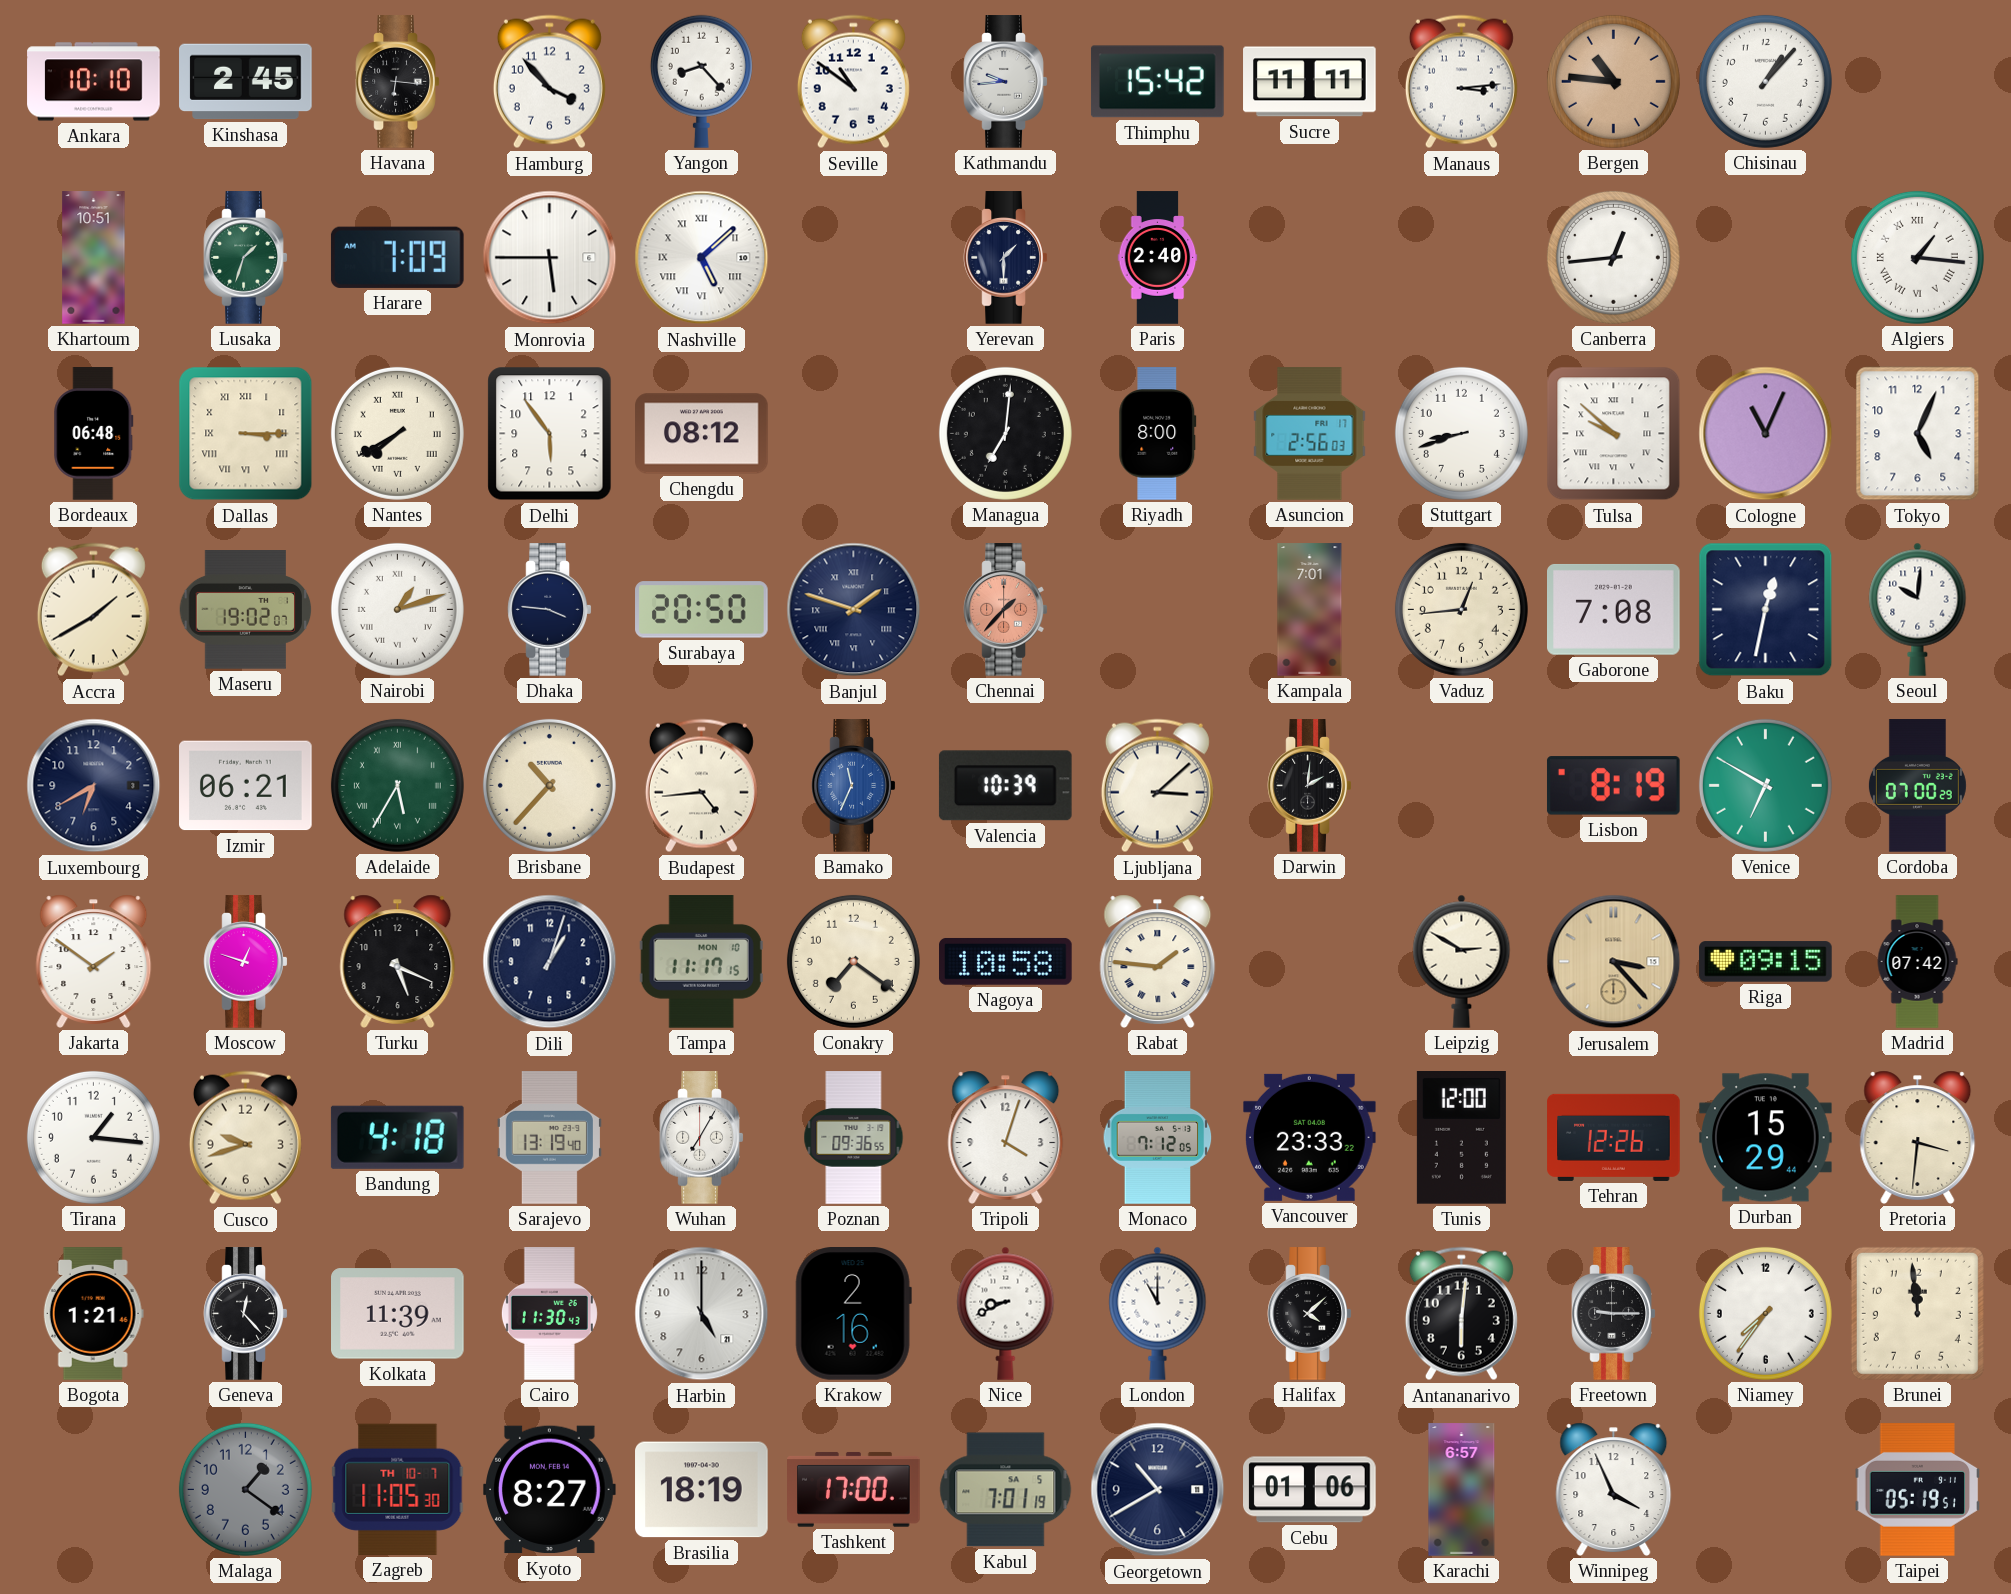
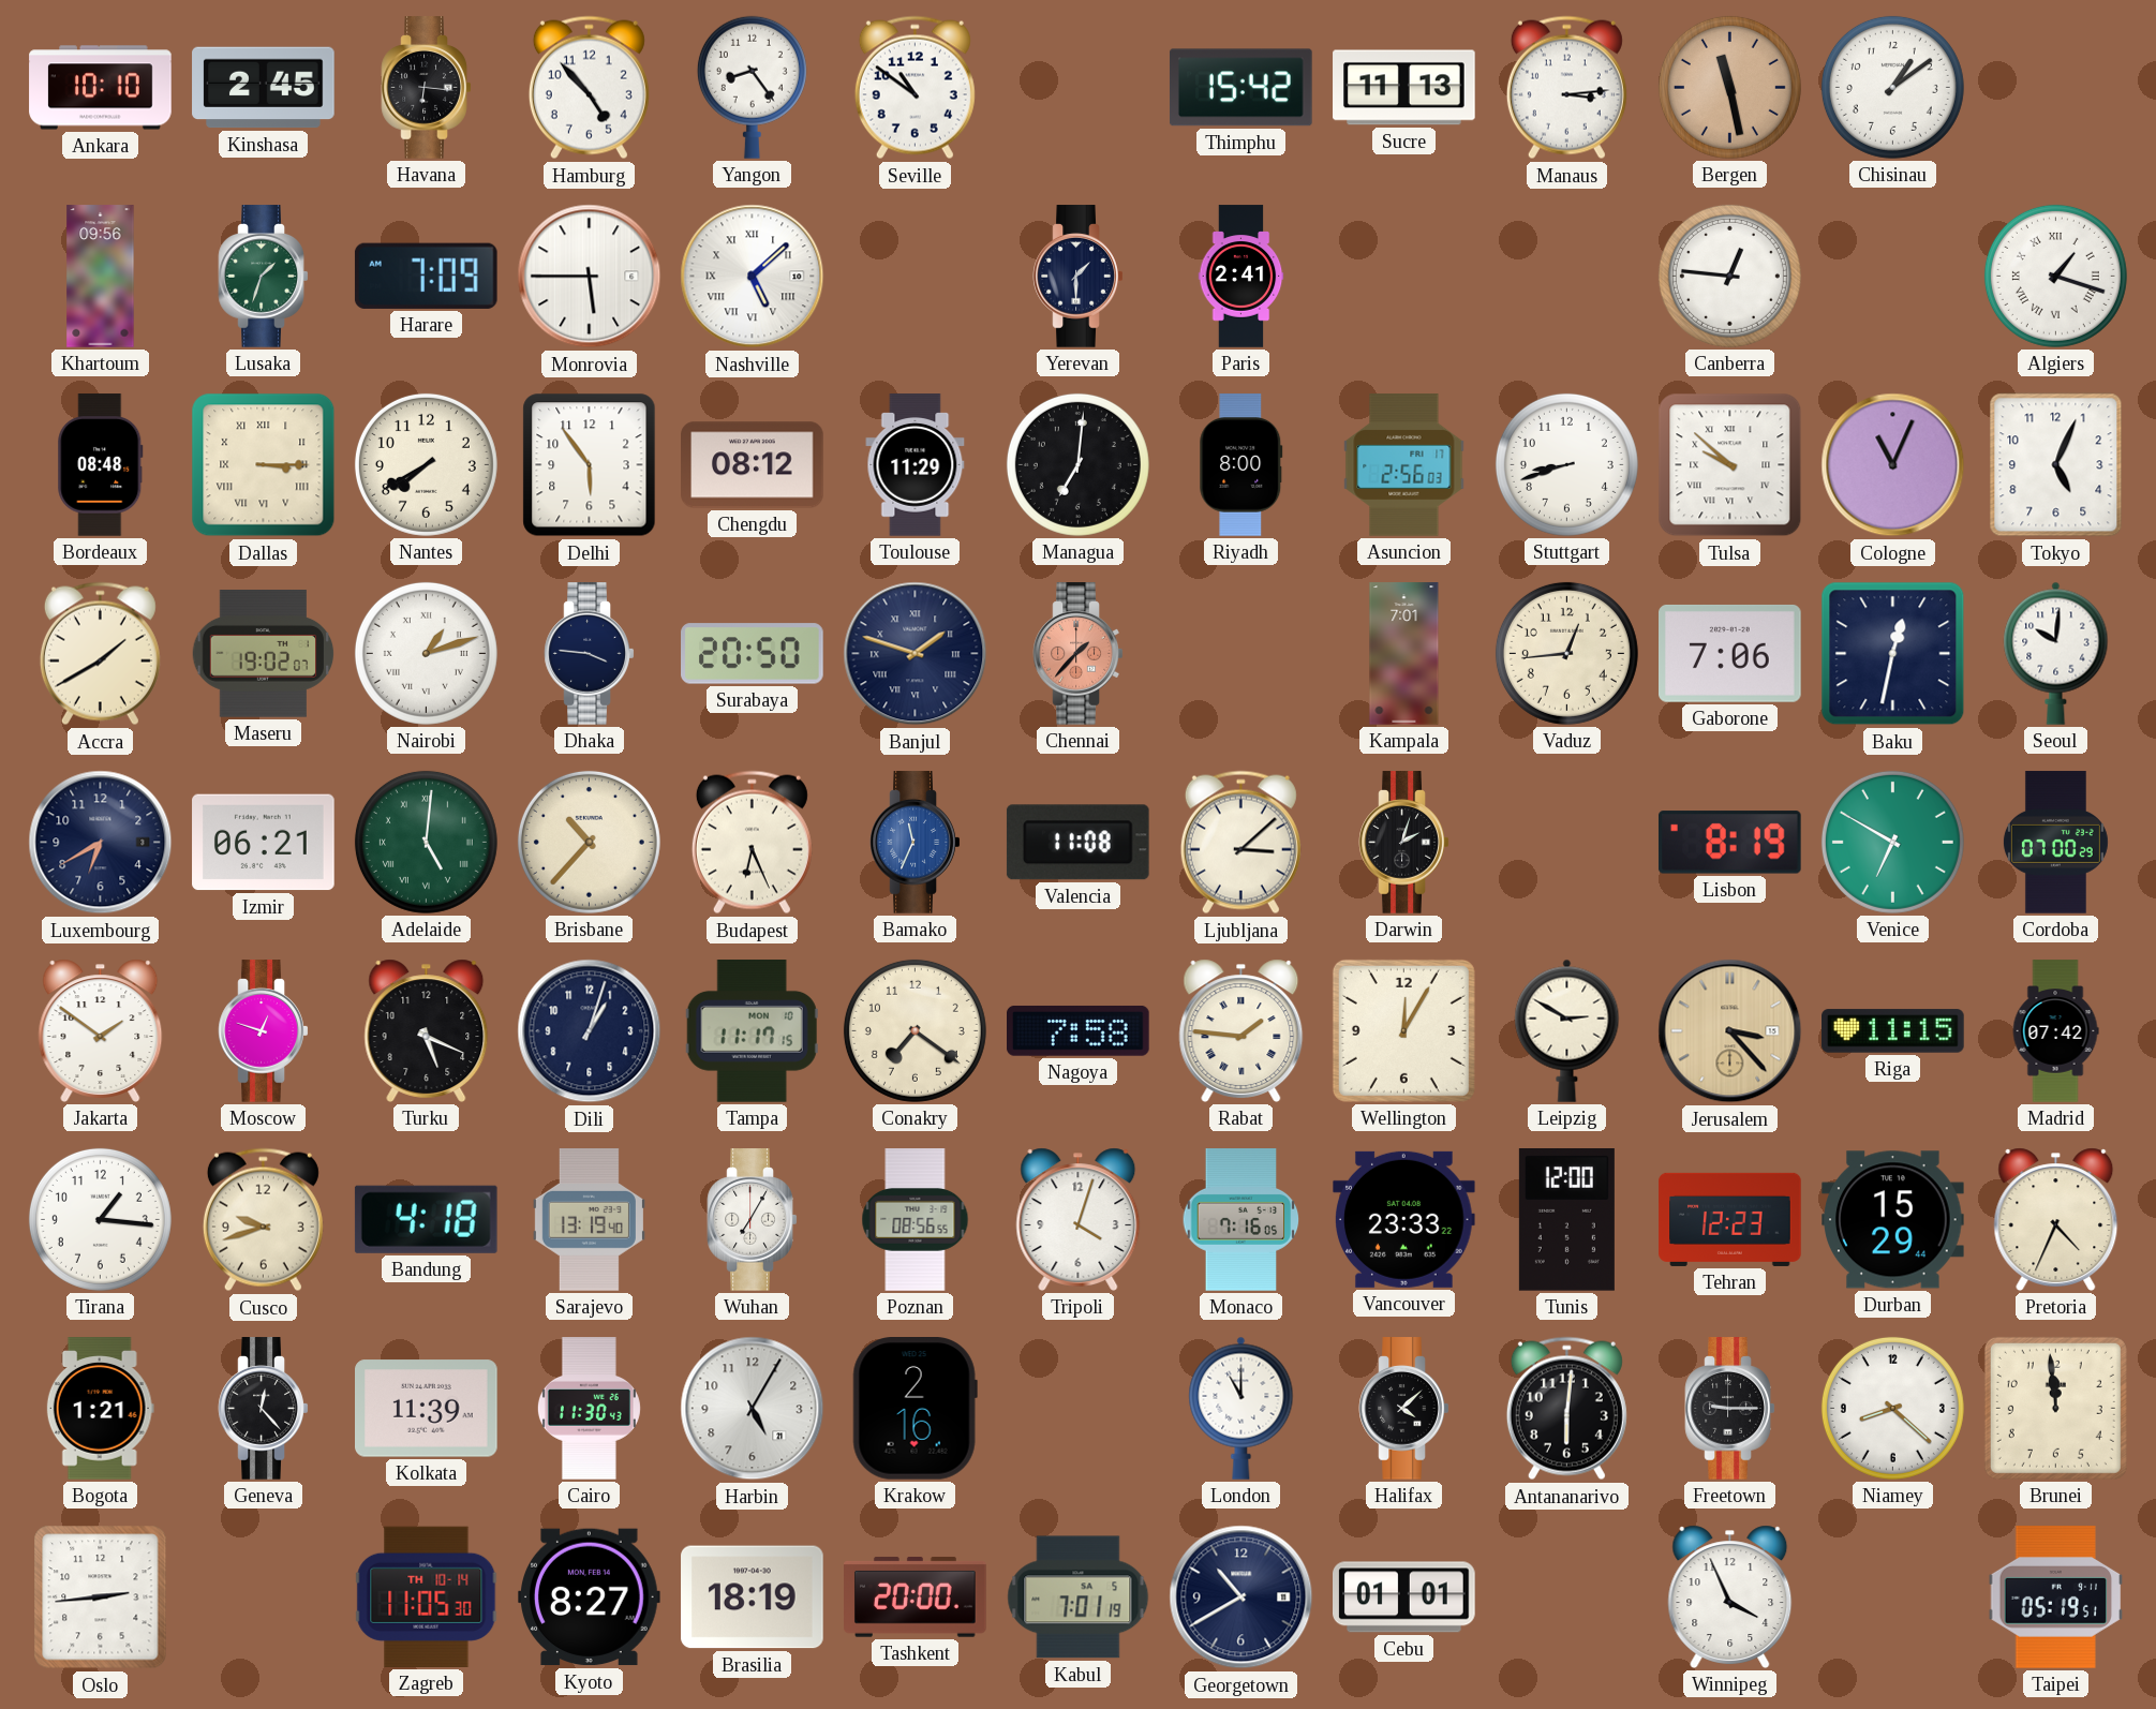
Hamburg: 3:53 -> 4:53 (589, 88)
Yangon: 8:23 -> 8:24 (752, 87)
Kathmandu: 9:44 -> none (1006, 82)
Sucre: 11:11 -> 11:13 (1404, 88)
Bergen: 10:46 -> 11:28 (1729, 87)
Chisinau: 1:07 -> 1:09 (1892, 87)
Khartoum: 10:51 -> 09:56 (101, 277)
Paris: 2:40 -> 2:41 (1241, 277)
Canberra: 12:44 -> 12:46 (1729, 276)
Algiers: 1:16 -> 1:18 (2055, 276)
Bordeaux: 06:48 -> 08:48 (101, 465)
Nantes numerals: Roman -> Arabic (426, 464)
Toulouse: none -> 11:29 (916, 465)
Gaborone: 7:08 -> 7:06 (1730, 653)
Adelaide: 5:35 -> 5:01 (426, 842)
Budapest: 4:44 -> 6:26 (752, 843)
Valencia: 10:39 -> 11:08 (1077, 843)
Darwin: 2:01 -> 2:03 (1404, 843)
Nagoya: 10:58 -> 7:58 (1079, 1030)
Wellington: none -> 12:05 (1403, 1030)
Riga: 09:15 -> 11:15 (1893, 1031)
Poznan: 09:36 -> 08:56 (916, 1220)
Monaco: 7:12 -> 7:16 (1241, 1220)
Tehran: 12:26 -> 12:23 (1730, 1219)
Pretoria: 3:31 -> 4:34 (2056, 1219)
Harbin: 5:00 -> 5:05 (753, 1409)
Nice: 8:41 -> none (1006, 1313)
Niamey: 7:36 -> 8:22 (1892, 1408)
Oslo: none -> 2:44 (101, 1597)
Malaga: 1:21 -> none (245, 1489)
Zagreb date: TH 10-7 -> TH 10-14 (427, 1596)
Tashkent: 17:00 -> 20:00 (916, 1597)
Cebu: 01:06 -> 01:01 (1404, 1597)
Karachi: 6:57 -> none (1462, 1490)
